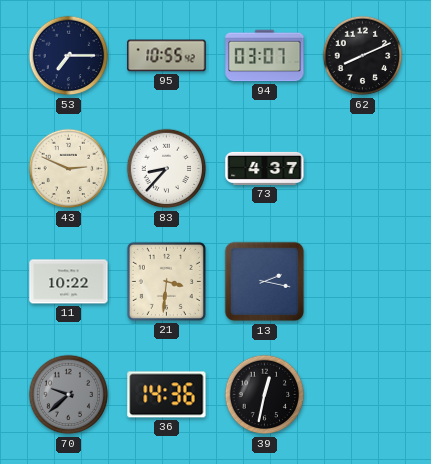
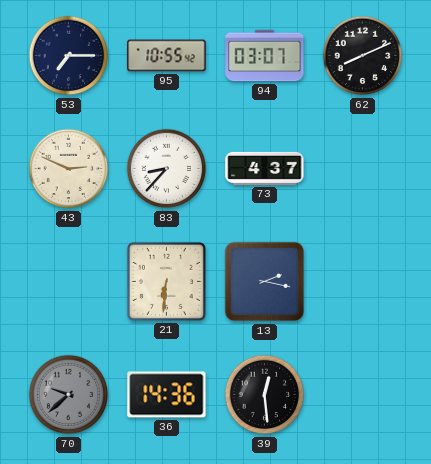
11: 10:22 -> none (69, 282)
21: 3:31 -> 6:31 (166, 281)
39: 12:32 -> 12:29 (265, 395)
